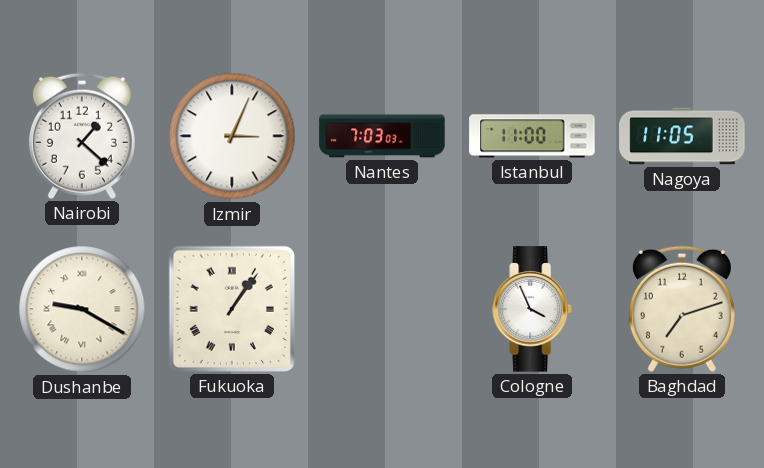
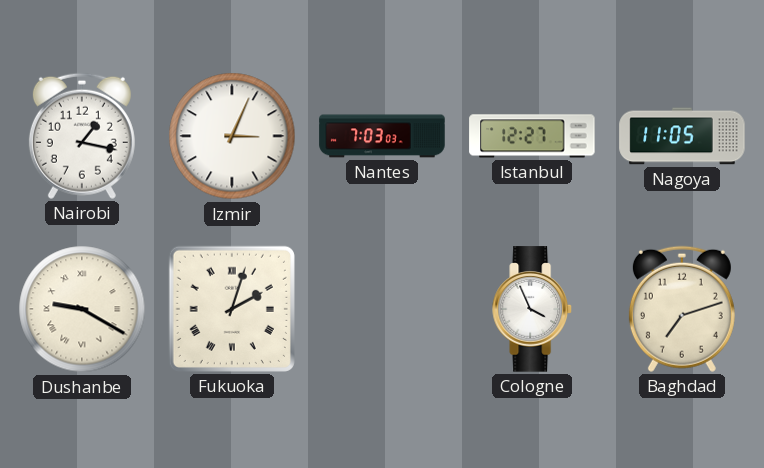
Nairobi: 1:22 -> 1:17 (82, 136)
Istanbul: 11:00 -> 12:27 (532, 136)
Fukuoka: 1:06 -> 2:03 (232, 309)
